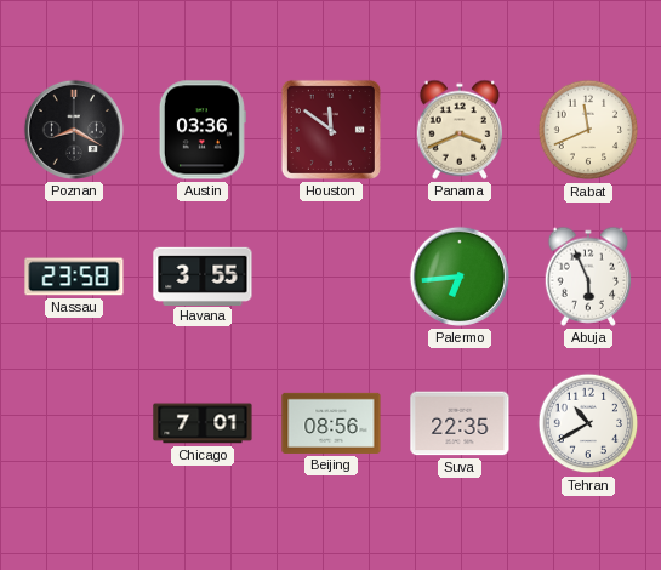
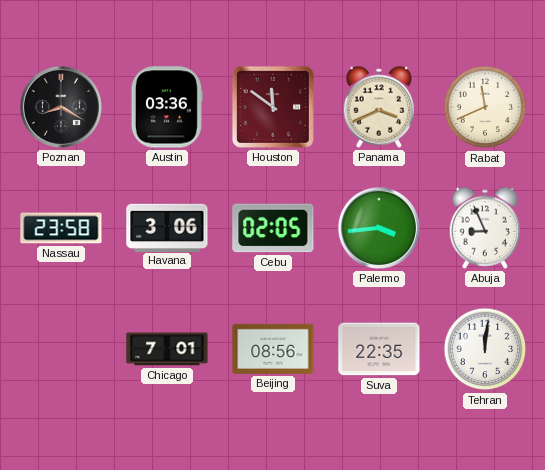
Havana: 3:55 -> 3:06 (167, 227)
Cebu: none -> 02:05 (273, 228)
Palermo: 6:44 -> 3:44 (379, 228)
Abuja: 5:56 -> 8:56 (485, 228)
Tehran: 10:40 -> 12:01 (485, 349)
